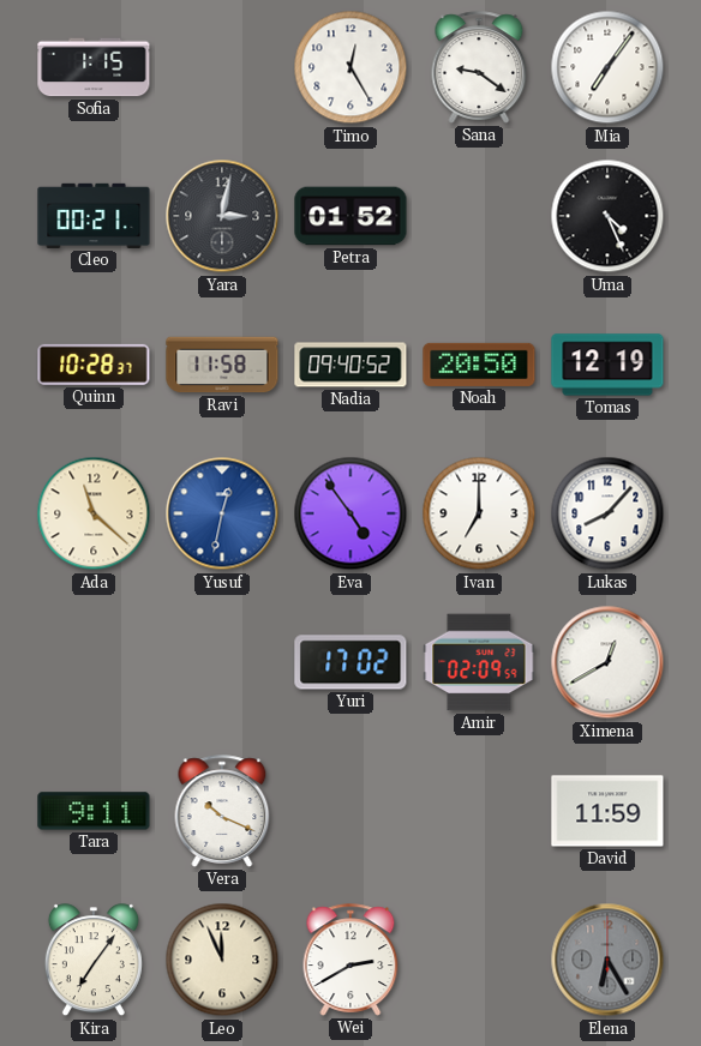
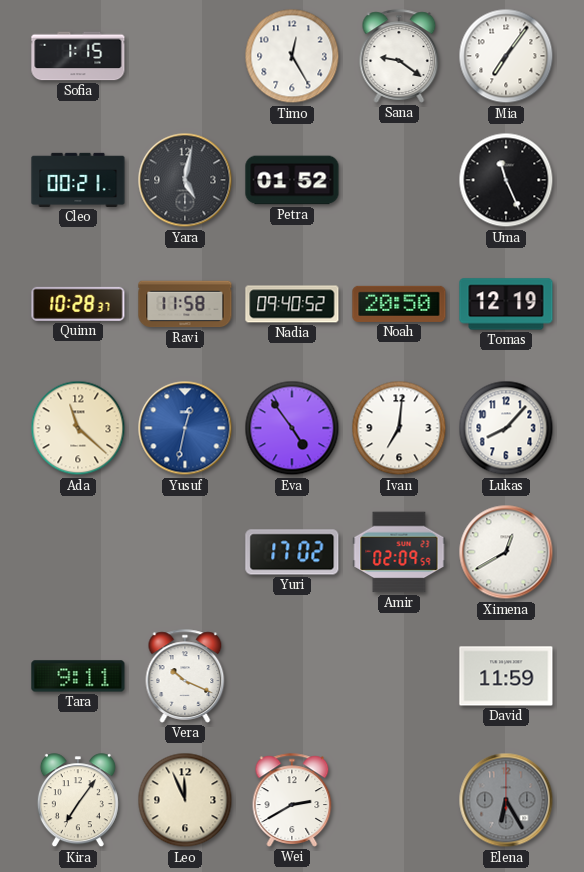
Yara: 3:02 -> 5:02 (185, 180)
Uma: 4:26 -> 11:26 (506, 180)
Ivan: 7:00 -> 7:01 (399, 428)
